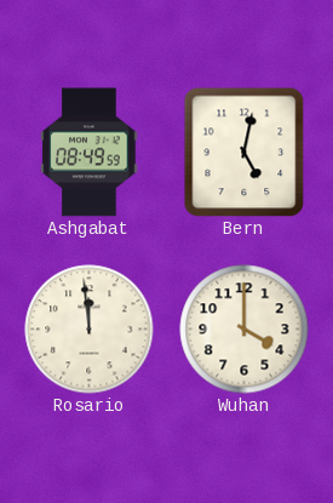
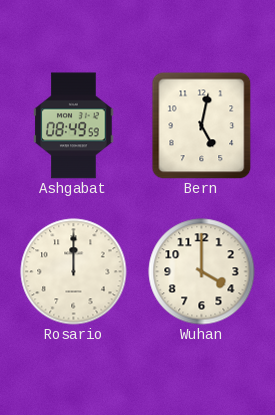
Rosario: 11:59 -> 12:00 (74, 272)
